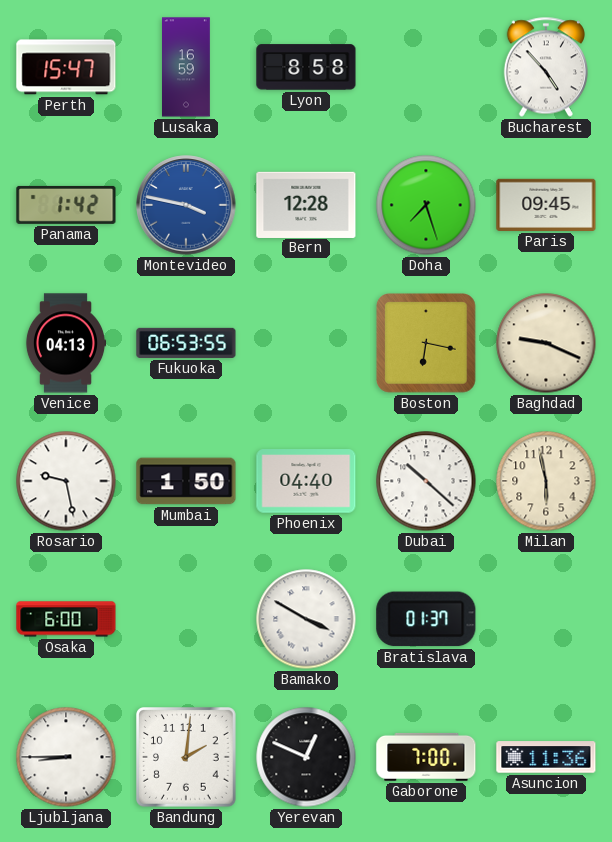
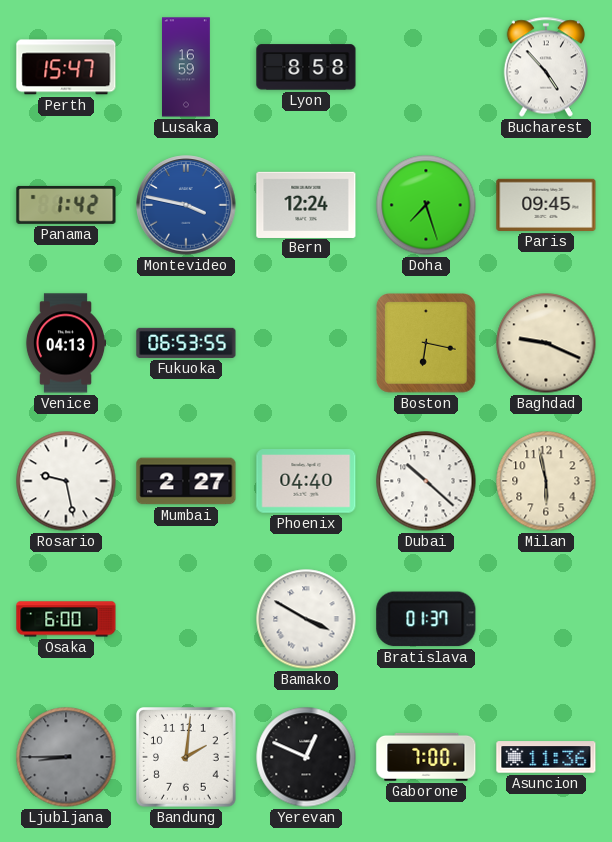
Bern: 12:28 -> 12:24 (306, 204)
Mumbai: 1:50 -> 2:27 (186, 481)
Ljubljana dial: white -> grey (66, 757)
